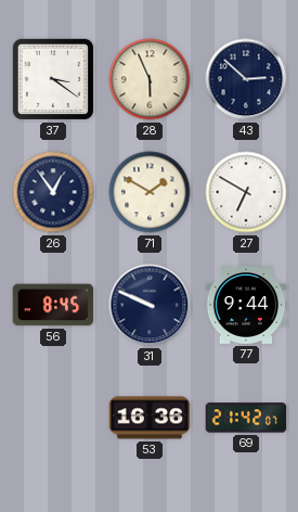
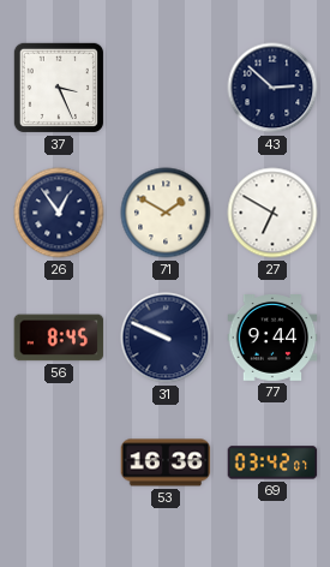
37: 3:21 -> 3:26 (59, 88)
28: 5:56 -> none (150, 79)
69: 21:42 -> 03:42 (272, 462)
